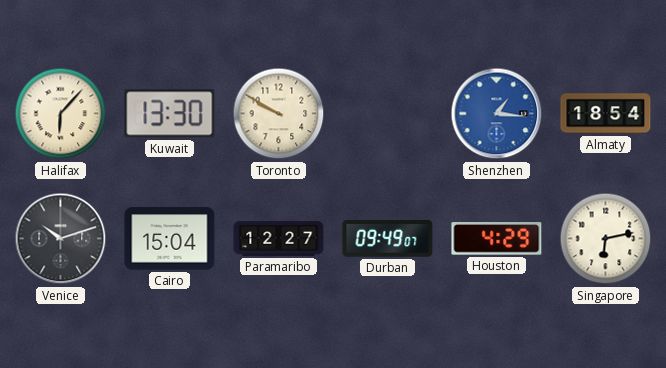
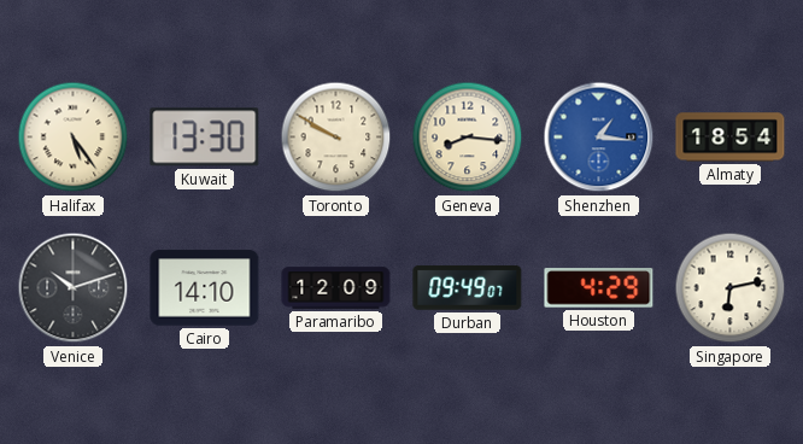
Halifax: 6:07 -> 5:24 (74, 138)
Geneva: none -> 8:16 (468, 138)
Cairo: 15:04 -> 14:10 (205, 288)
Paramaribo: 12:27 -> 12:09 (336, 288)
